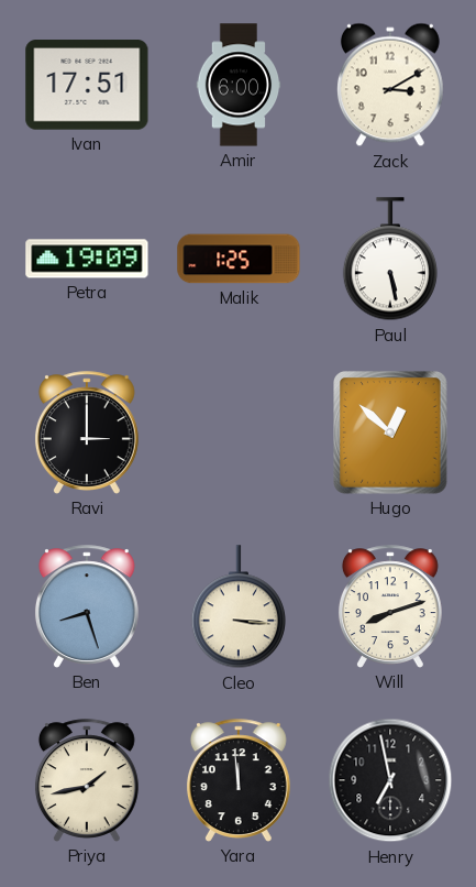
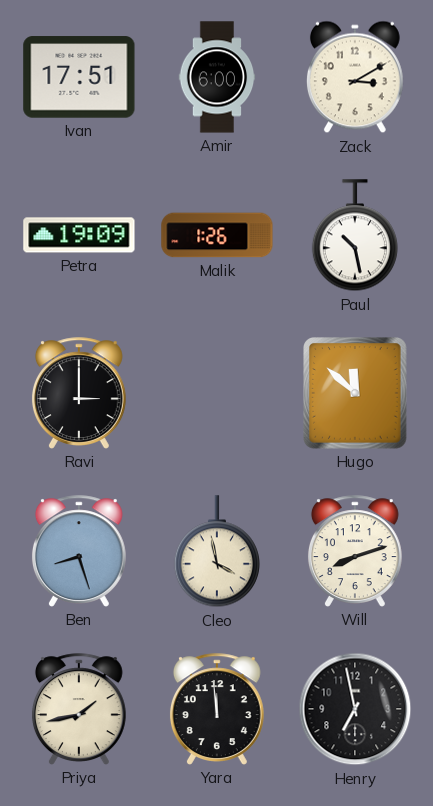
Malik: 1:25 -> 1:26 (217, 235)
Paul: 5:28 -> 10:28 (355, 236)
Hugo: 12:52 -> 11:52 (356, 394)
Cleo: 3:16 -> 3:58 (217, 552)
